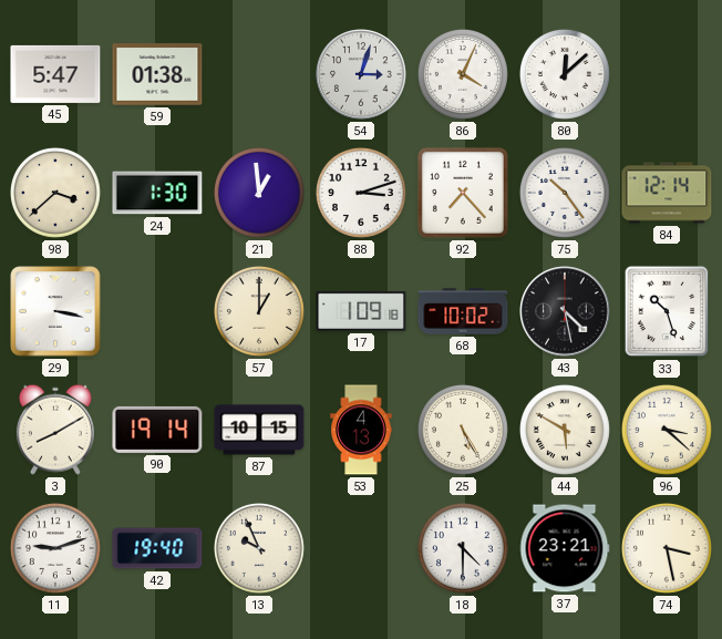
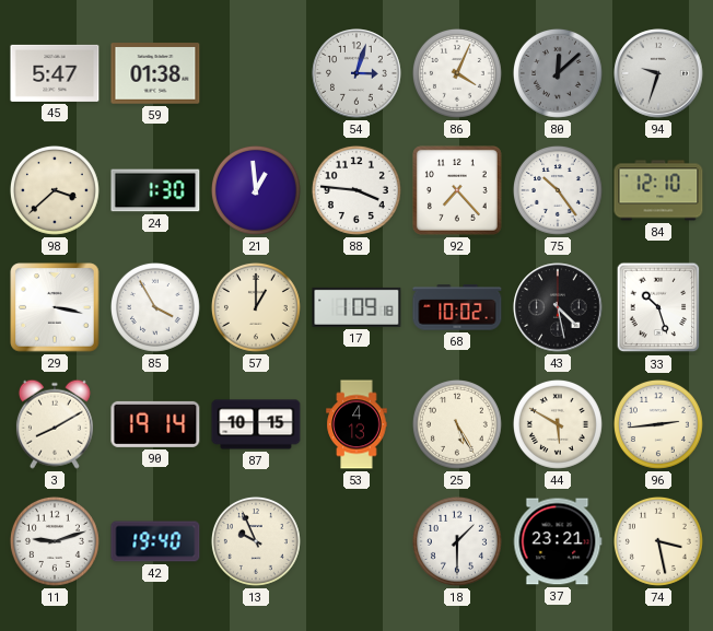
80 dial: white -> grey (558, 73)
94: none -> 9:33 (658, 73)
88: 3:12 -> 3:46 (356, 190)
84: 12:14 -> 12:10 (658, 190)
85: none -> 3:55 (155, 307)
96: 3:22 -> 2:44 (658, 424)
18: 4:30 -> 1:30 (457, 541)
